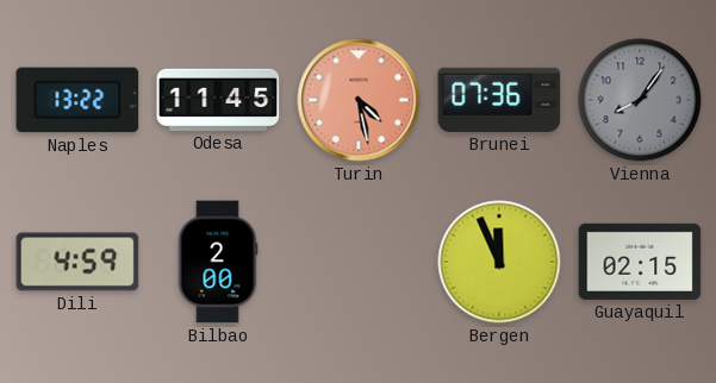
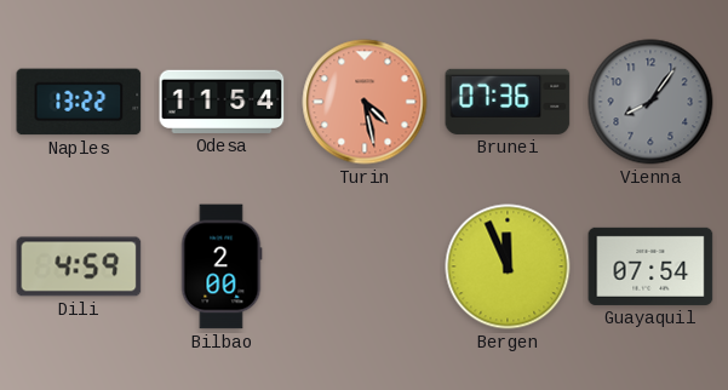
Odesa: 11:45 -> 11:54 (222, 102)
Guayaquil: 02:15 -> 07:54 (650, 266)
